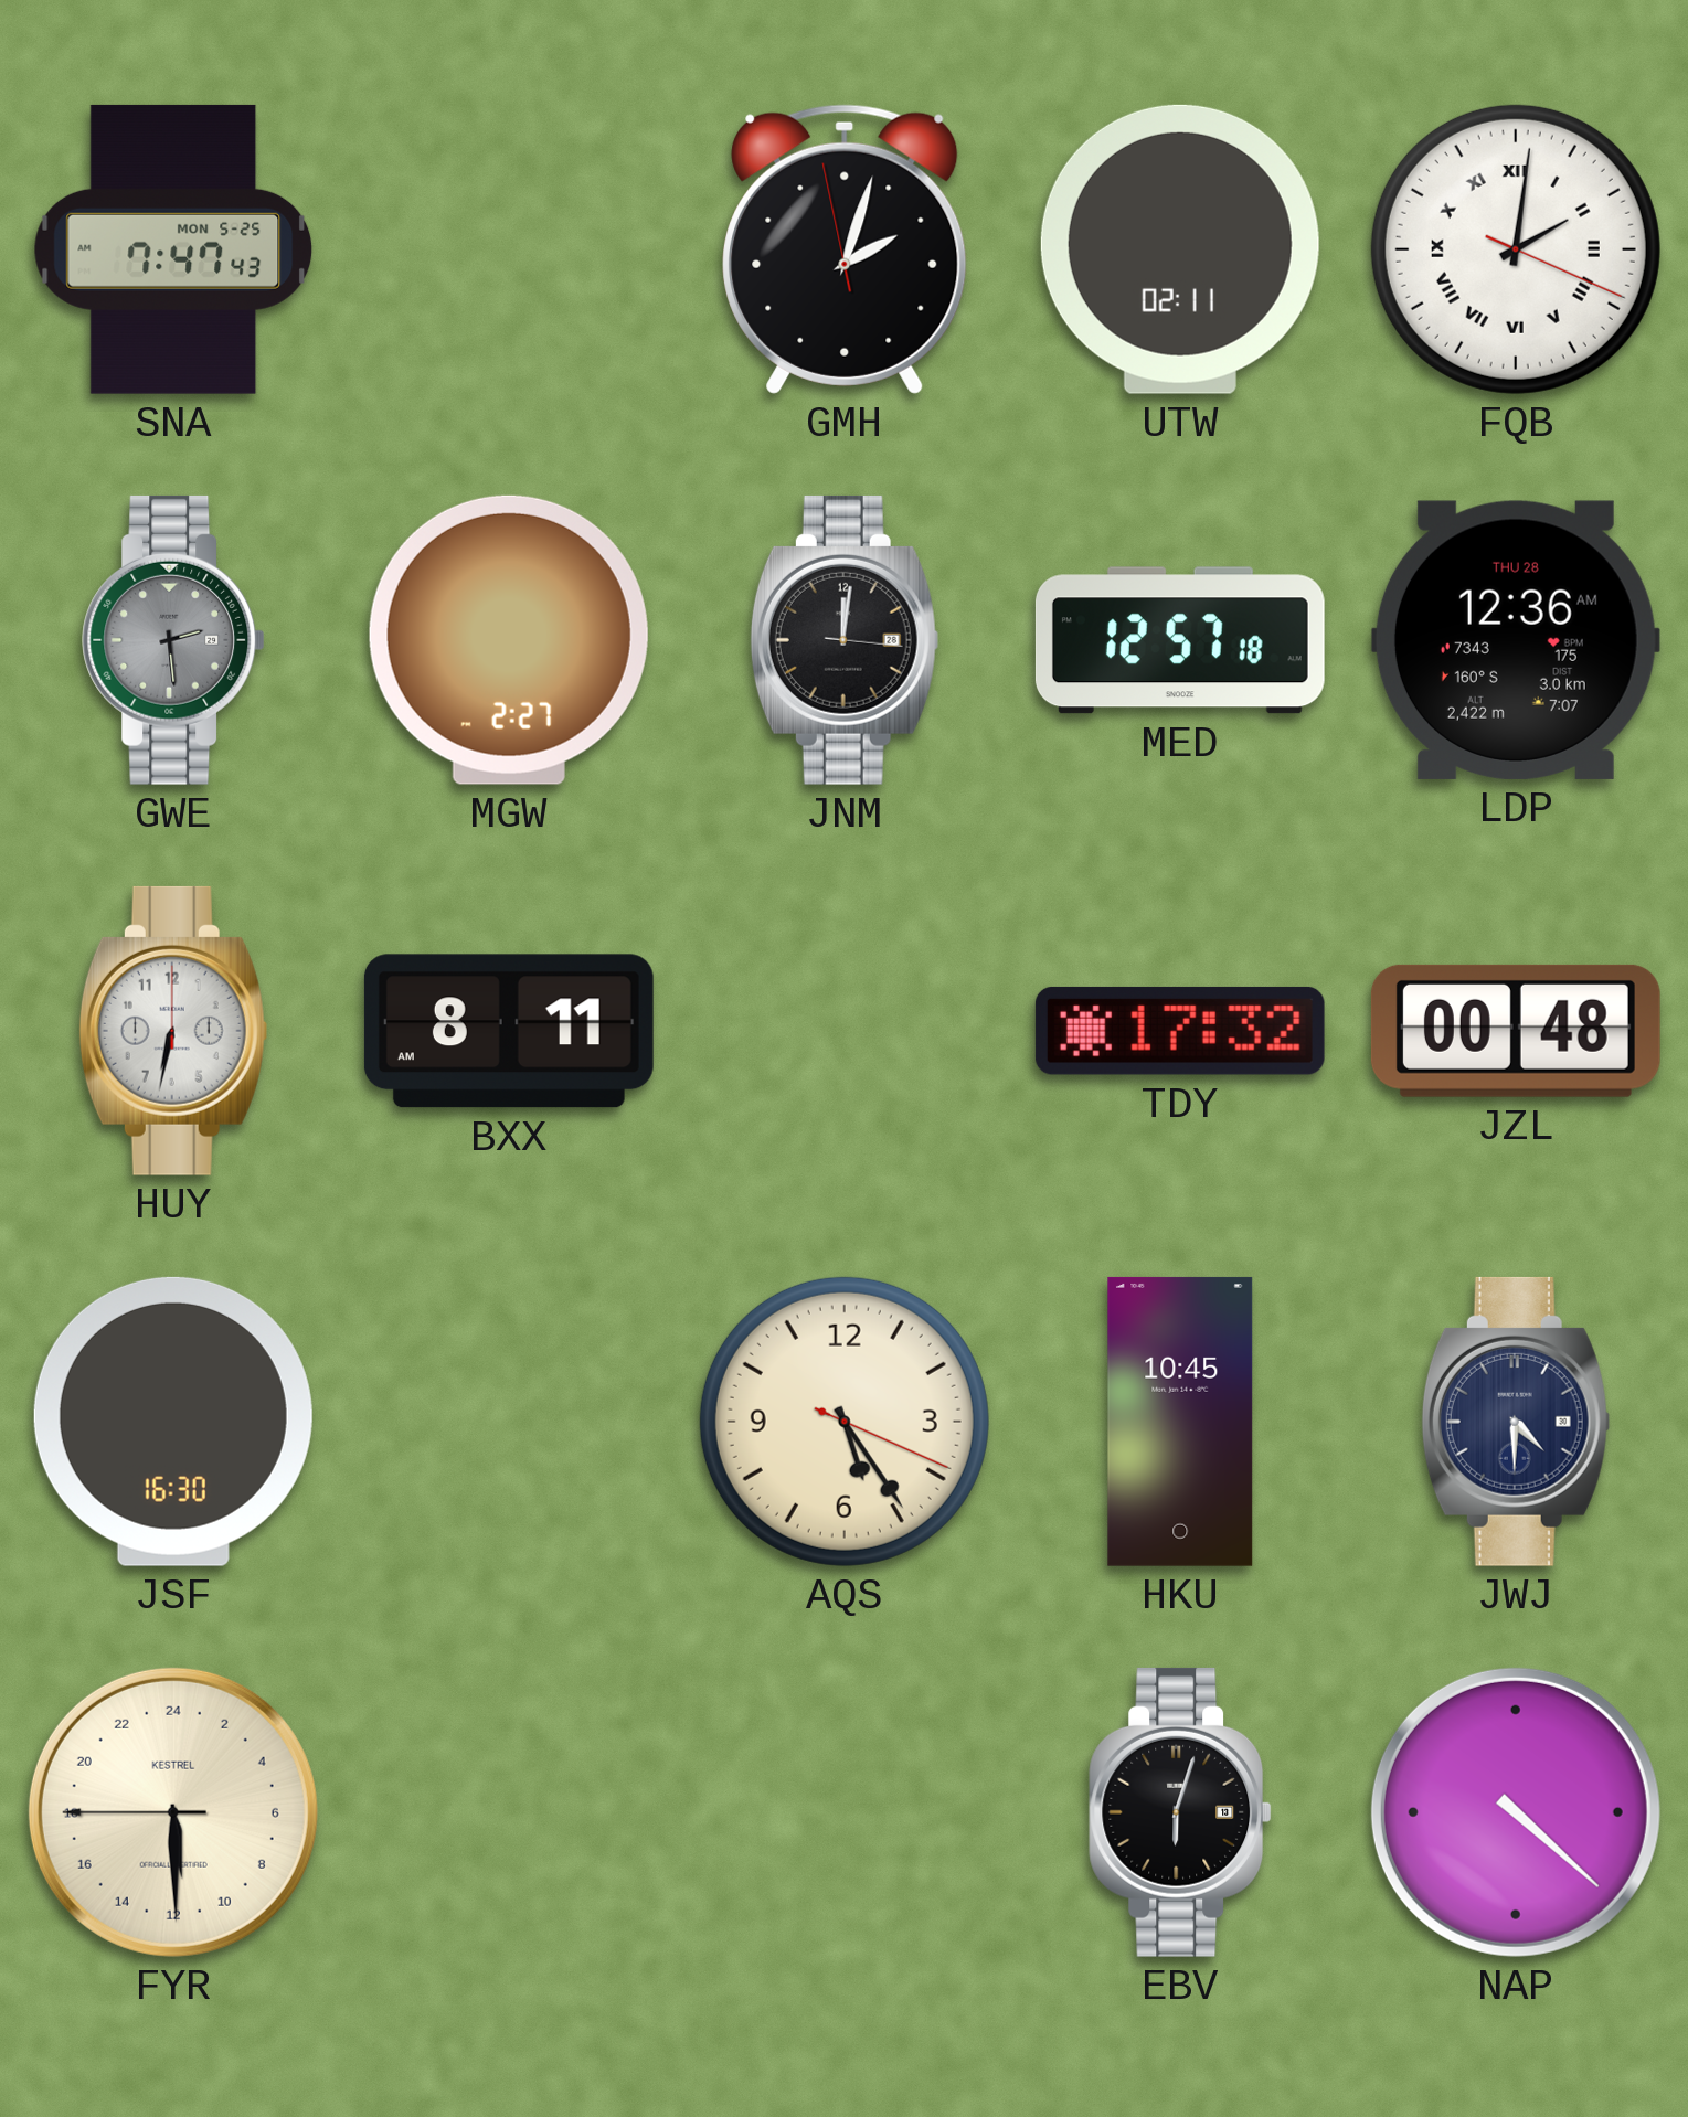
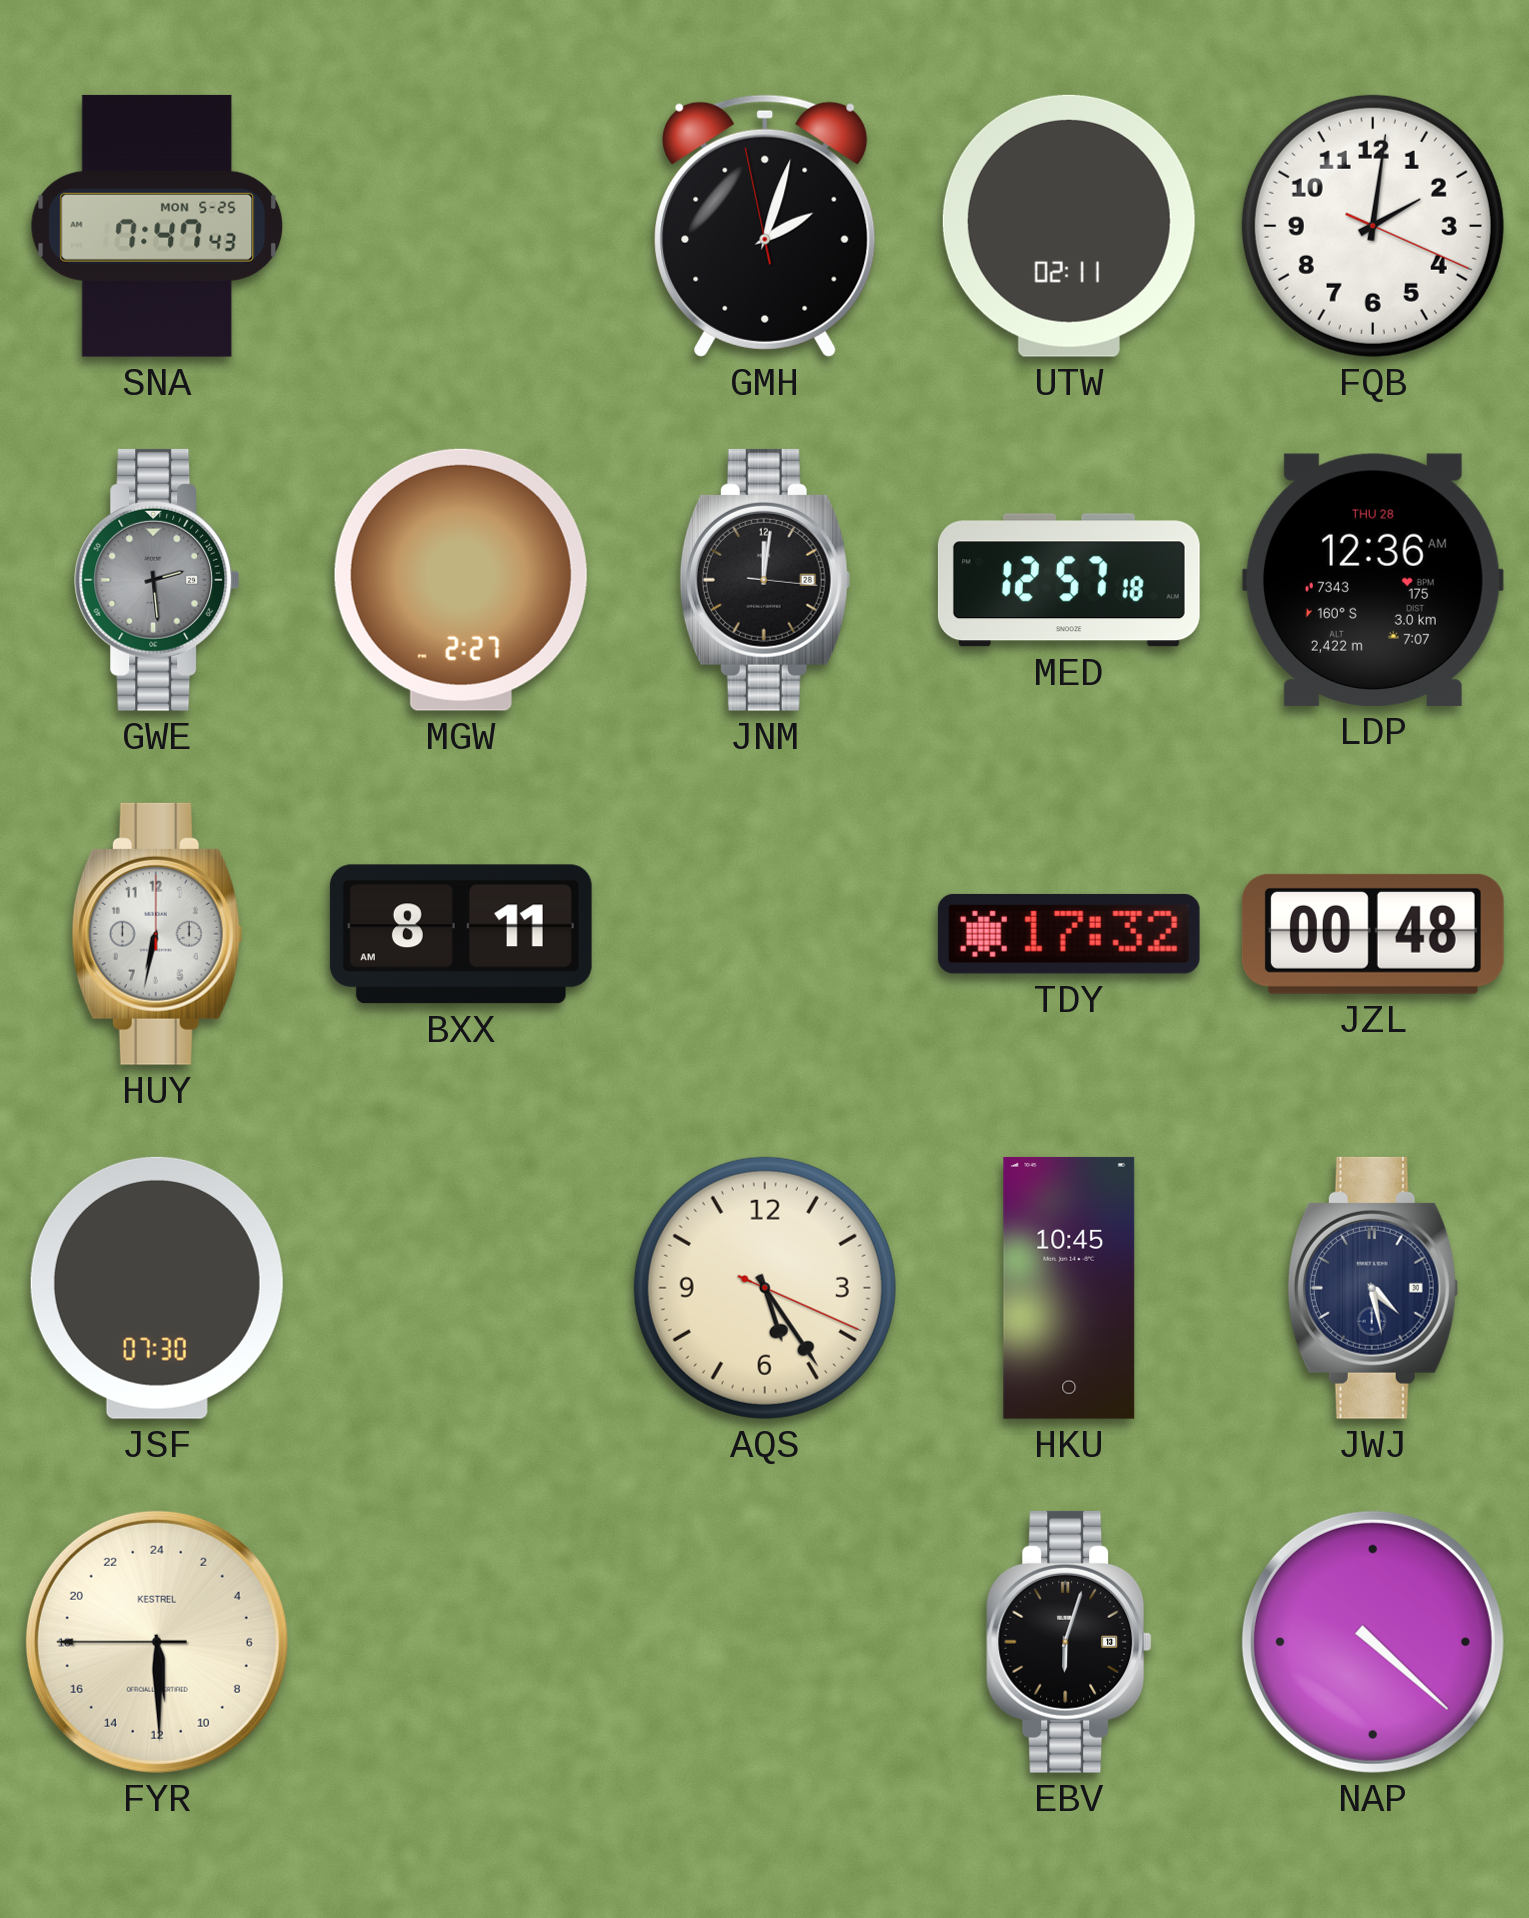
FQB numerals: Roman -> Arabic (1373, 226)
JSF: 16:30 -> 07:30 (157, 1288)
JWJ: 4:30 -> 4:28 (1373, 1288)
